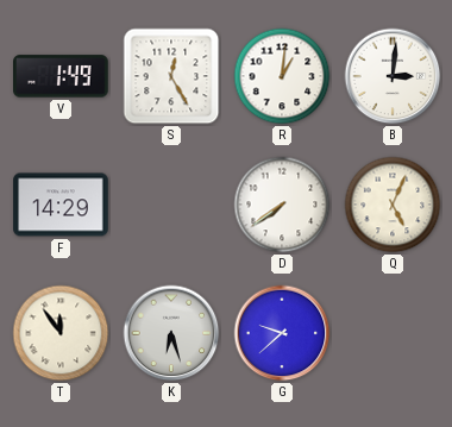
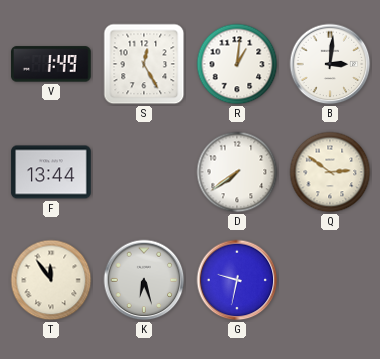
F: 14:29 -> 13:44 (51, 172)
Q: 5:04 -> 2:51 (330, 172)
G: 9:38 -> 9:32 (237, 280)
